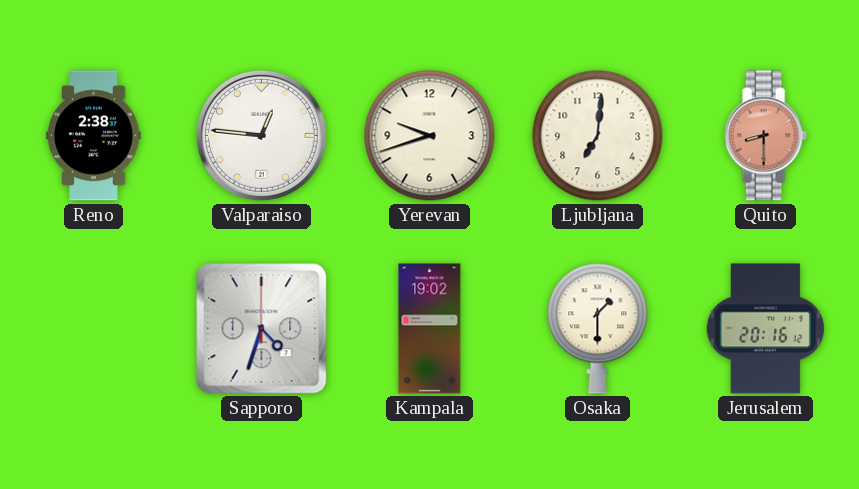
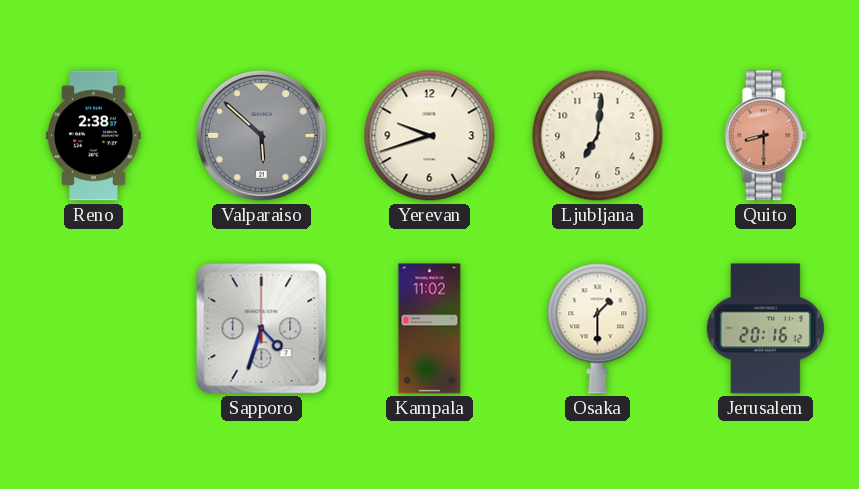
Valparaiso: 12:46 -> 5:52 (261, 135)
Valparaiso dial: white -> grey (261, 135)
Kampala: 19:02 -> 11:02 (430, 329)
